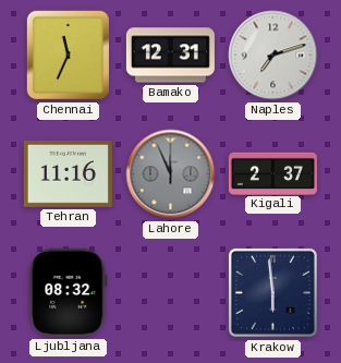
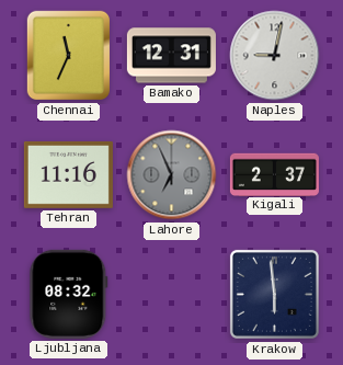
Naples: 7:12 -> 9:02 (275, 56)
Lahore: 11:56 -> 6:56 (172, 175)
